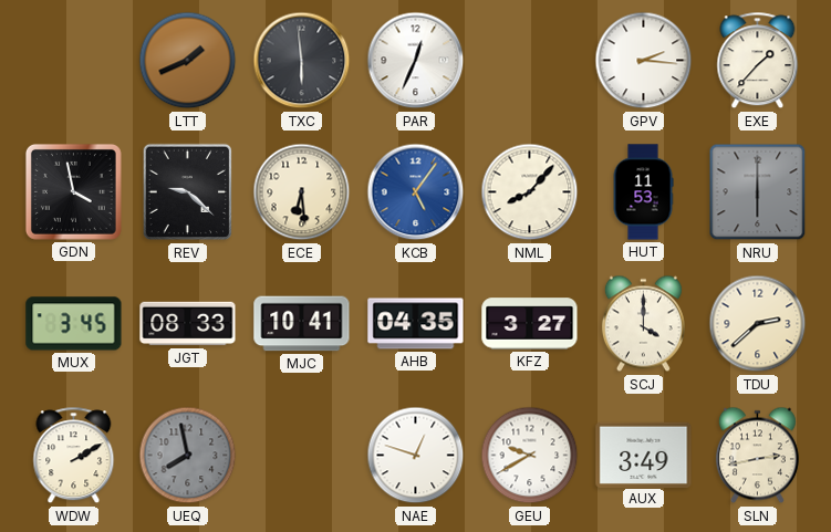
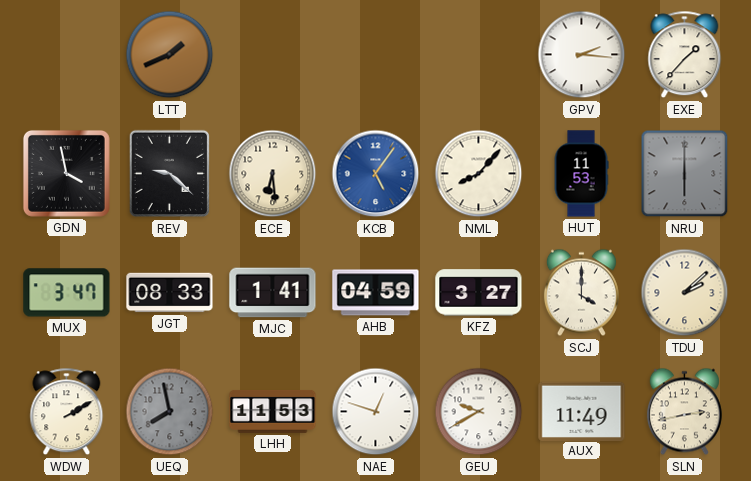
TXC: 5:59 -> none (302, 61)
PAR: 12:34 -> none (416, 61)
MUX: 3:45 -> 3:47 (67, 293)
MJC: 10:41 -> 1:41 (273, 293)
AHB: 04:35 -> 04:59 (376, 293)
TDU: 2:38 -> 2:08 (685, 293)
LHH: none -> 11:53 (273, 411)
AUX: 3:49 -> 11:49 (582, 411)
